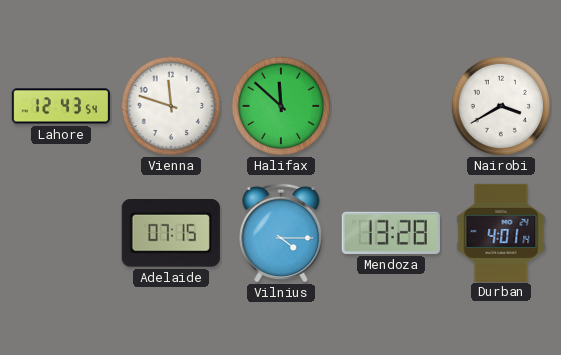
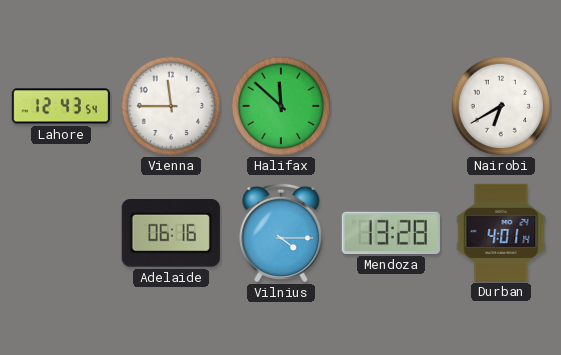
Vienna: 11:48 -> 11:45 (171, 106)
Nairobi: 3:40 -> 6:40 (501, 106)
Adelaide: 07:15 -> 06:16 (171, 234)
